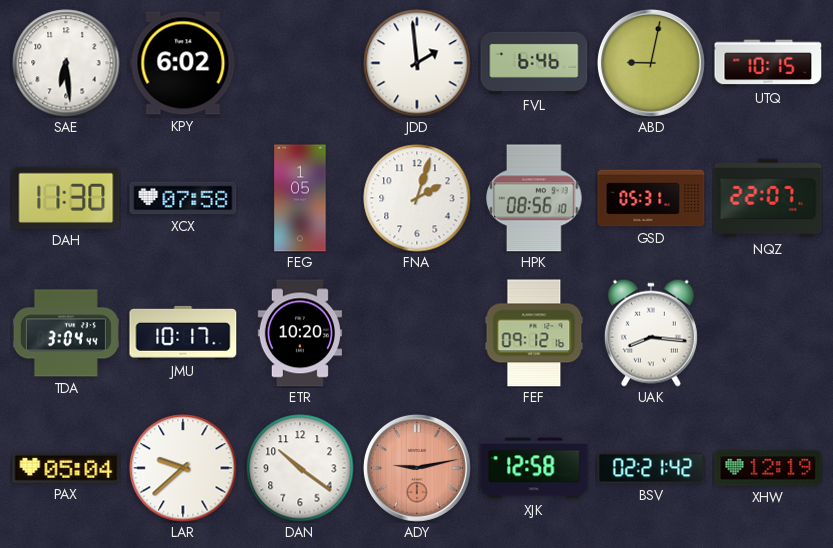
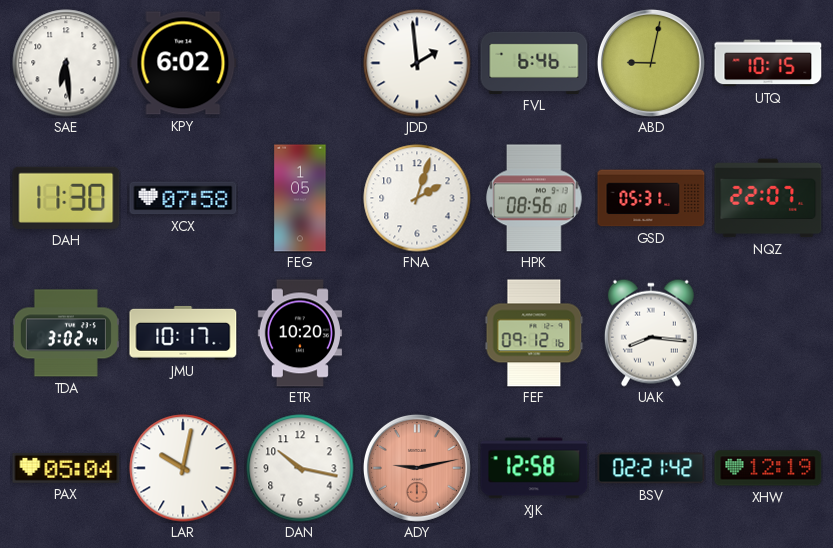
TDA: 3:04 -> 3:02 (66, 333)
LAR: 9:38 -> 10:02 (183, 468)
DAN: 10:21 -> 10:17 (300, 468)
